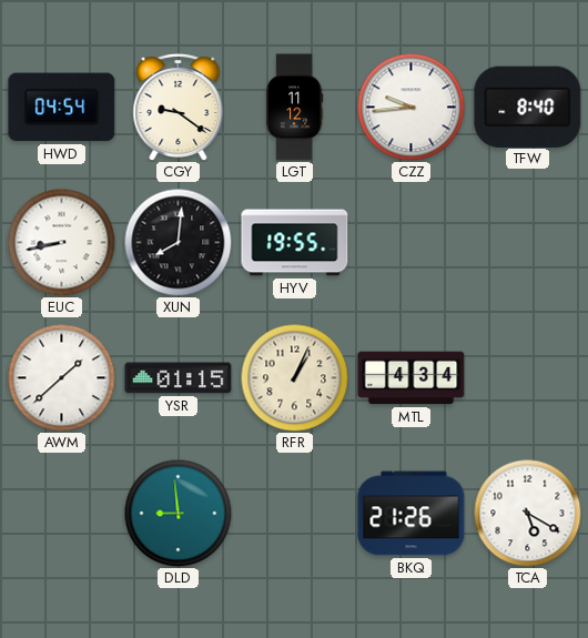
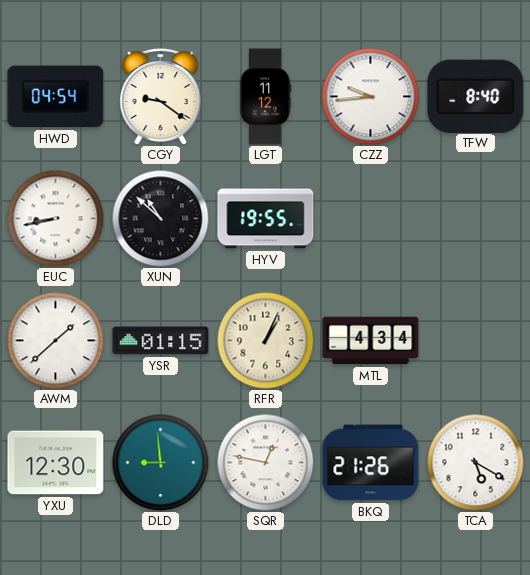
XUN: 8:01 -> 10:52 (160, 218)
YXU: none -> 12:30 (56, 463)
SQR: none -> 12:47 (265, 462)
